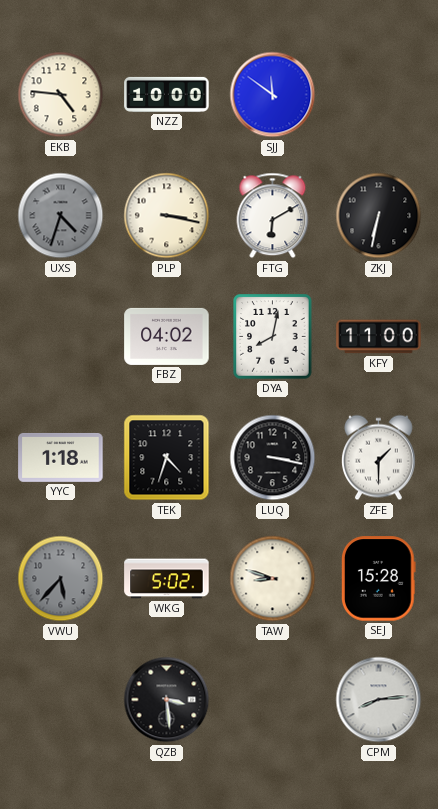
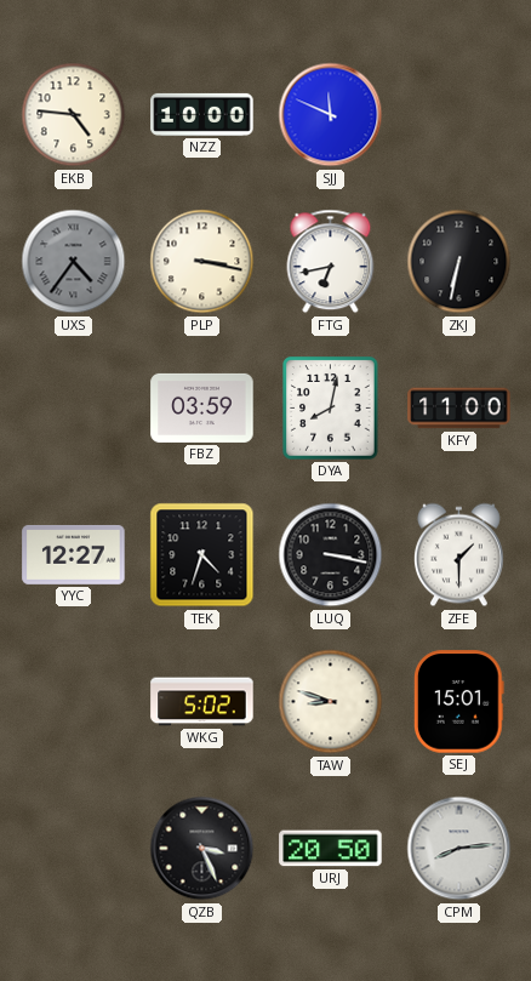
SJJ: 11:51 -> 11:49 (331, 115)
UXS: 4:33 -> 4:36 (74, 262)
FTG: 6:10 -> 6:43 (331, 262)
FBZ: 04:02 -> 03:59 (202, 407)
YYC: 1:18 -> 12:27 (74, 554)
VWU: 5:37 -> none (61, 579)
SEJ: 15:28 -> 15:01 (458, 702)
QZB: 3:29 -> 3:26 (202, 849)
URJ: none -> 20:50 (331, 849)
